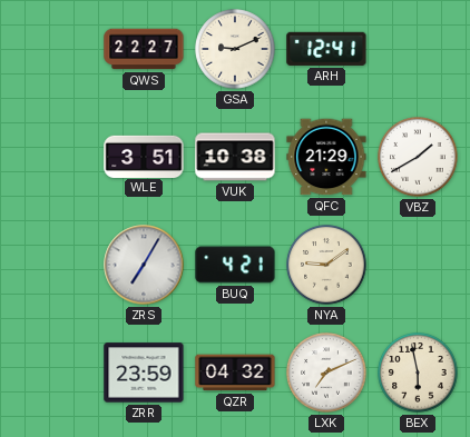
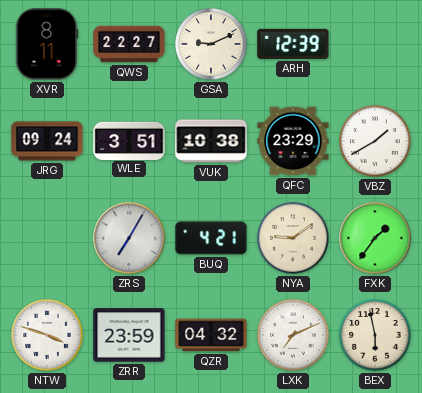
XVR: none -> 8:11 (47, 44)
ARH: 12:41 -> 12:39 (293, 44)
JRG: none -> 09:24 (47, 141)
QFC: 21:29 -> 23:29 (293, 141)
FXK: none -> 1:36 (375, 238)
NTW: none -> 3:48 (47, 335)
